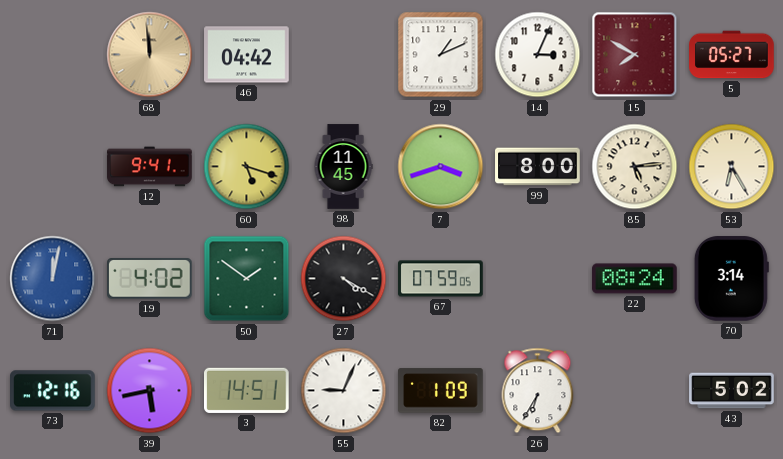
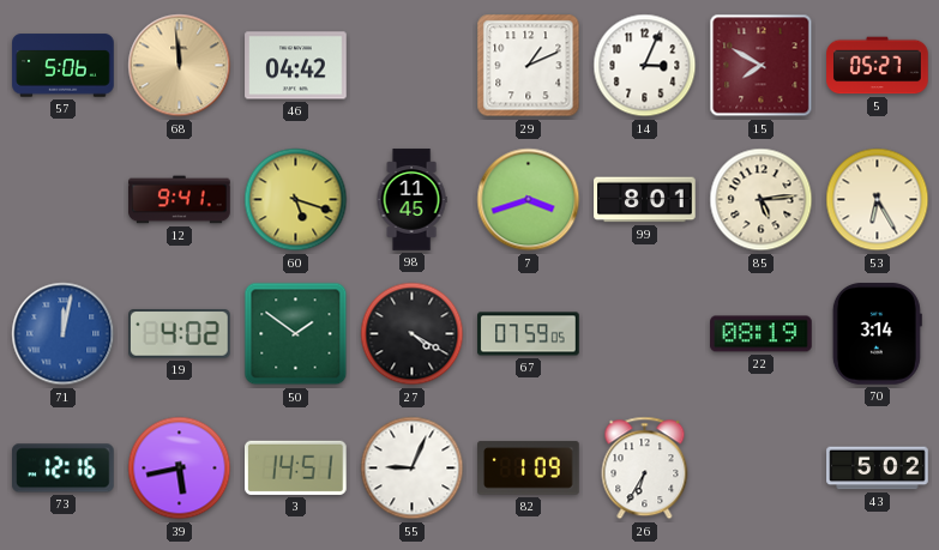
57: none -> 5:06 (64, 66)
99: 8:00 -> 8:01 (645, 200)
22: 08:24 -> 08:19 (762, 334)
